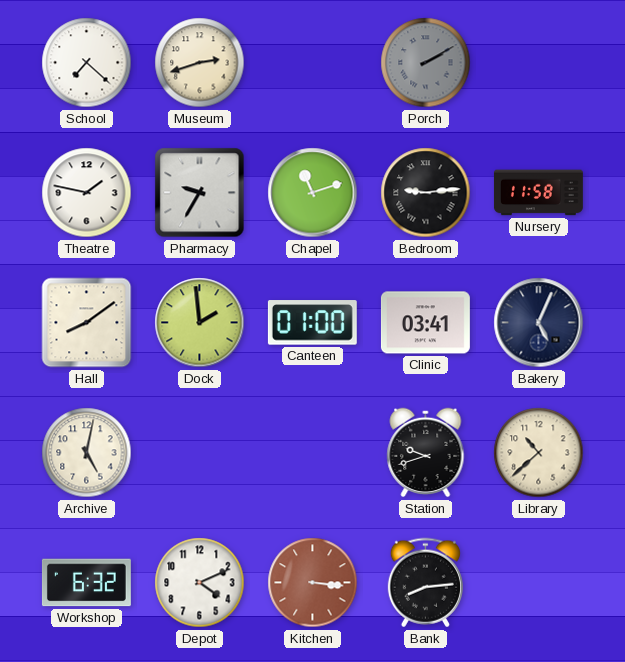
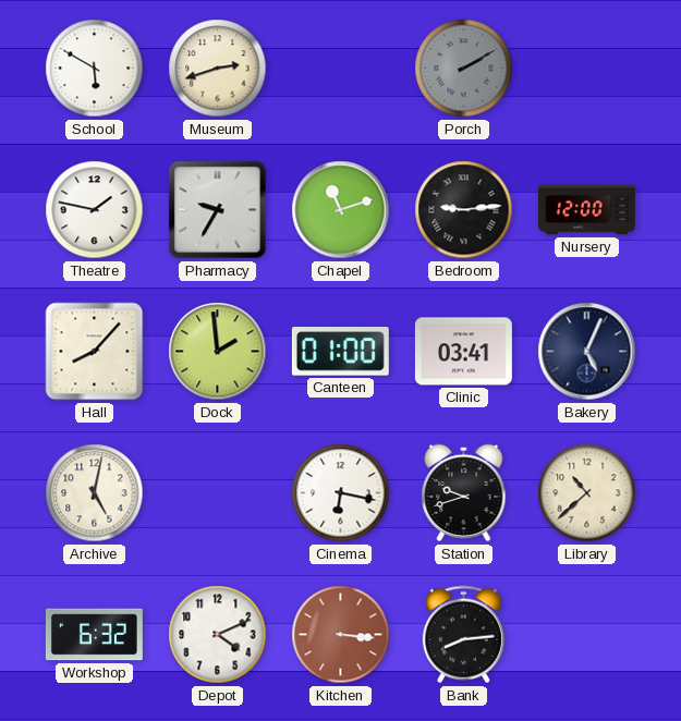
School: 7:22 -> 5:50 (95, 69)
Nursery: 11:58 -> 12:00 (586, 210)
Hall: 8:09 -> 8:07 (95, 352)
Cinema: none -> 6:17 (341, 493)
